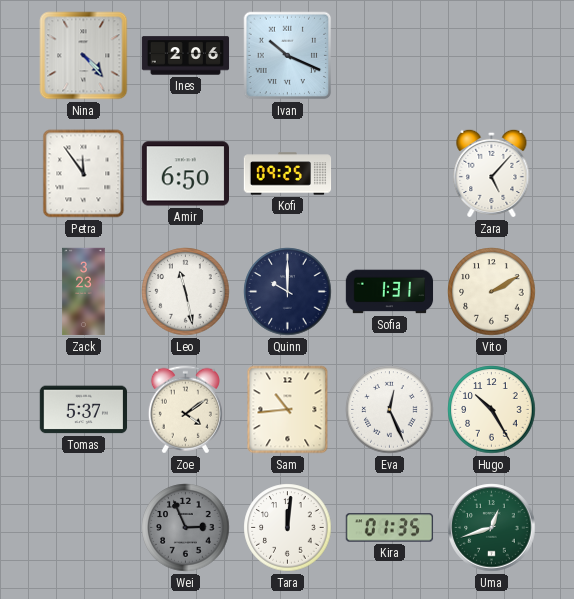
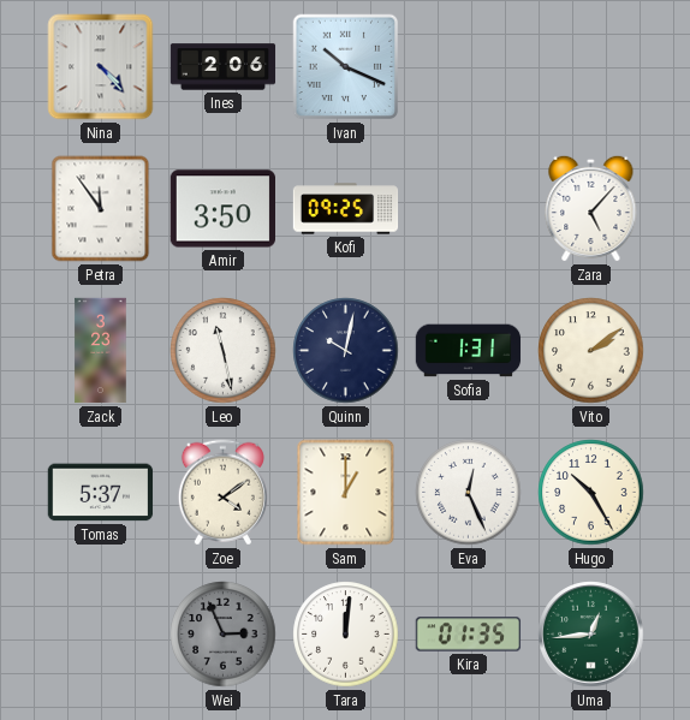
Amir: 6:50 -> 3:50 (222, 209)
Quinn: 10:00 -> 10:02 (346, 351)
Vito: 2:10 -> 2:09 (591, 351)
Sam: 10:44 -> 1:00 (346, 493)
Uma: 12:42 -> 12:44 (591, 635)
